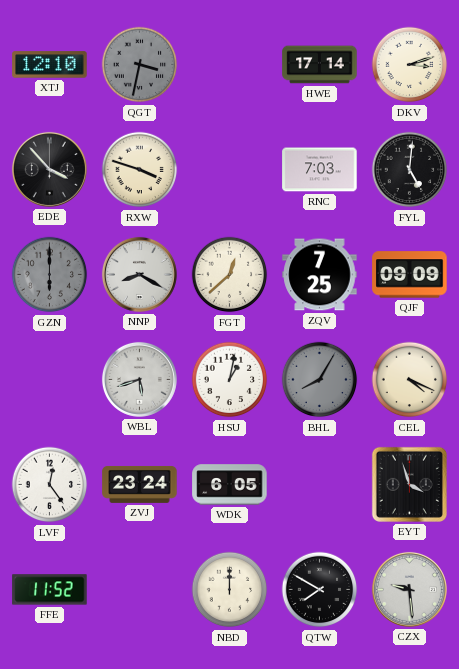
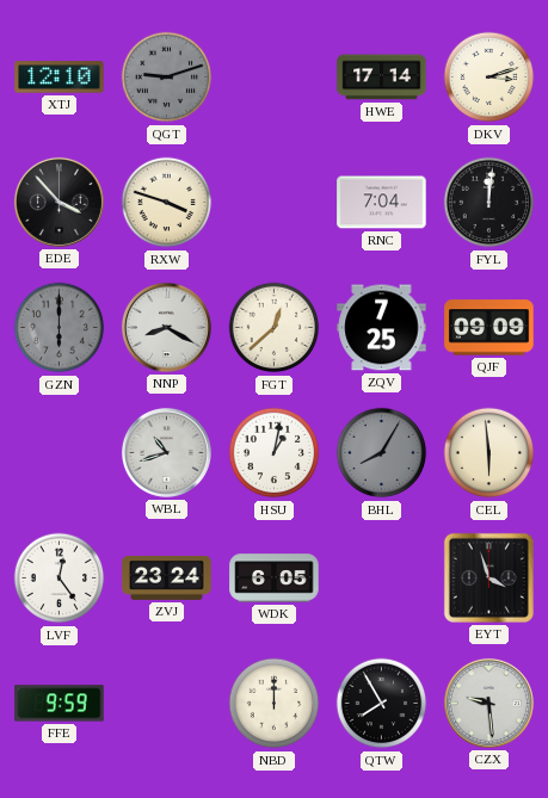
QGT: 3:32 -> 9:12 (167, 78)
RNC: 7:03 -> 7:04 (382, 203)
FYL: 5:01 -> 12:01 (489, 203)
WBL: 5:42 -> 10:42 (166, 452)
CEL: 4:19 -> 5:59 (489, 453)
FFE: 11:52 -> 9:59 (60, 704)
QTW: 7:50 -> 7:55 (382, 704)
